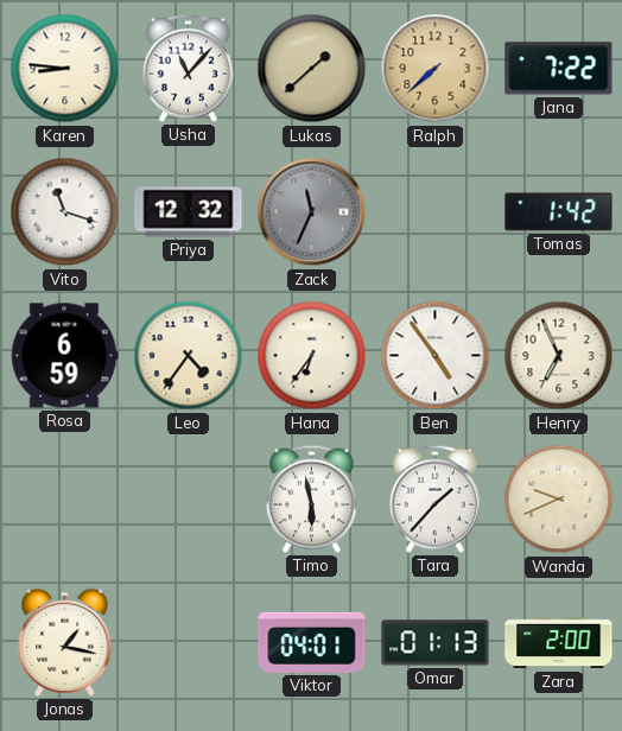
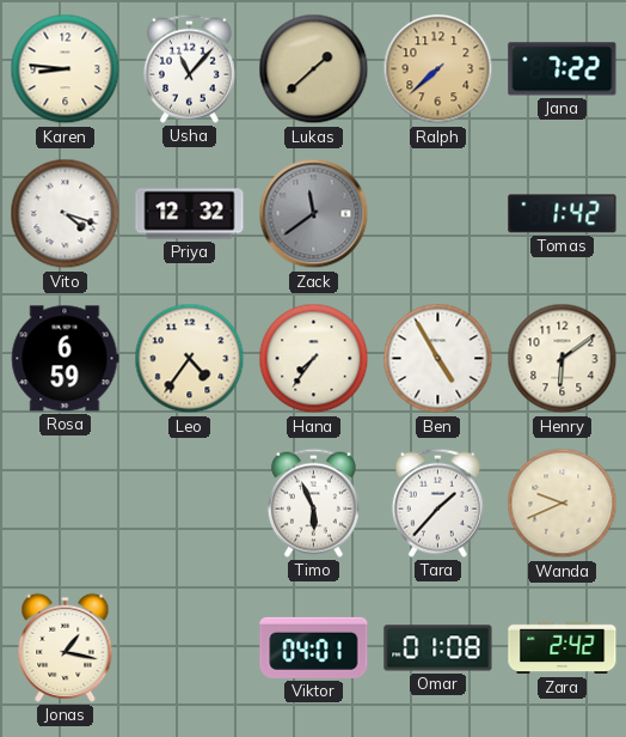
Vito: 11:18 -> 4:18 (66, 214)
Zack: 11:34 -> 11:39 (314, 214)
Hana: 6:36 -> 7:36 (314, 359)
Ben: 4:54 -> 4:55 (438, 359)
Henry: 6:56 -> 6:09 (563, 359)
Timo: 5:58 -> 5:56 (313, 502)
Omar: 01:13 -> 01:08 (438, 648)
Zara: 2:00 -> 2:42 (563, 648)
